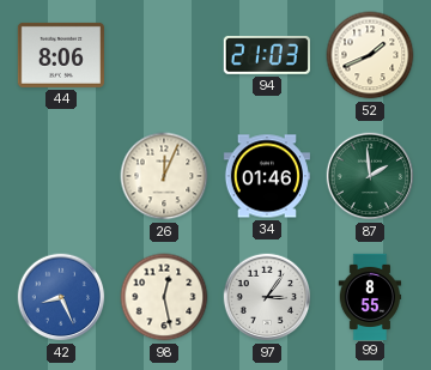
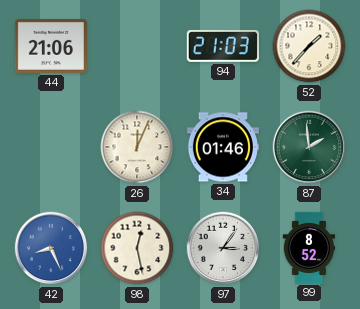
44: 8:06 -> 21:06 (51, 46)
52: 1:41 -> 1:37 (309, 46)
99: 8:55 -> 8:52 (309, 247)
